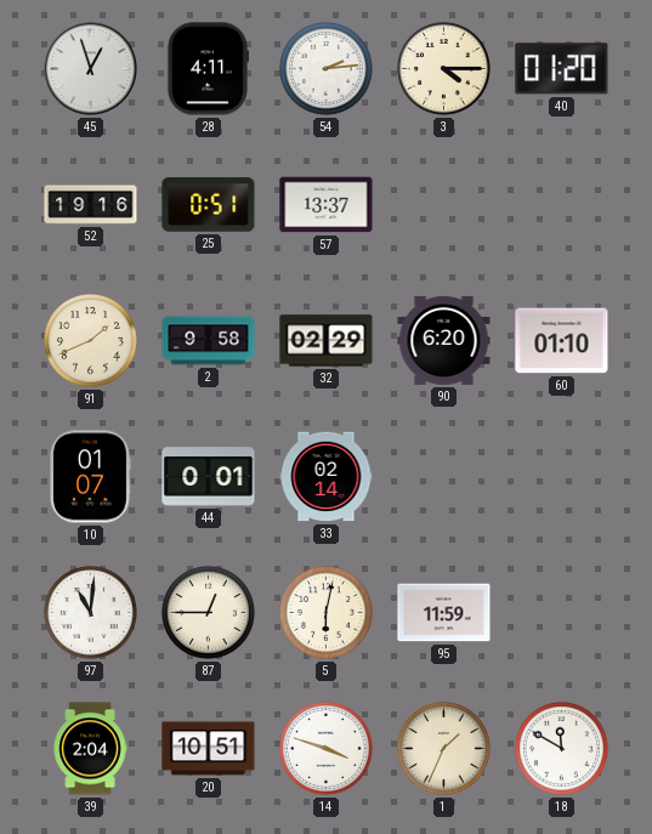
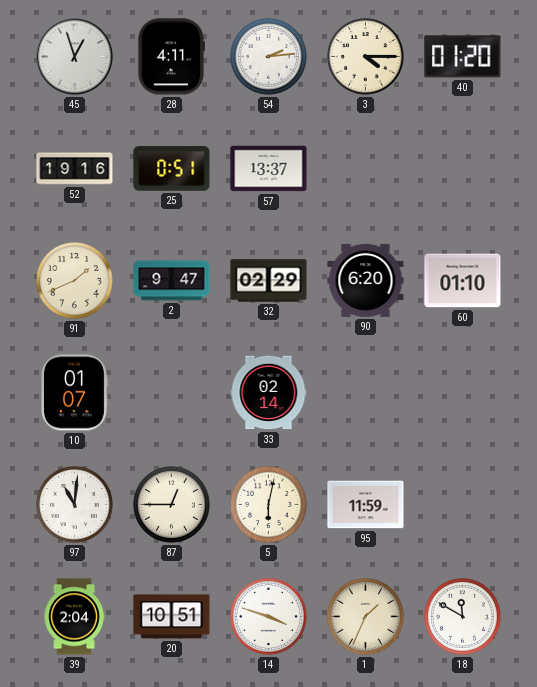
2: 9:58 -> 9:47 (172, 281)
44: 0:01 -> none (209, 477)
